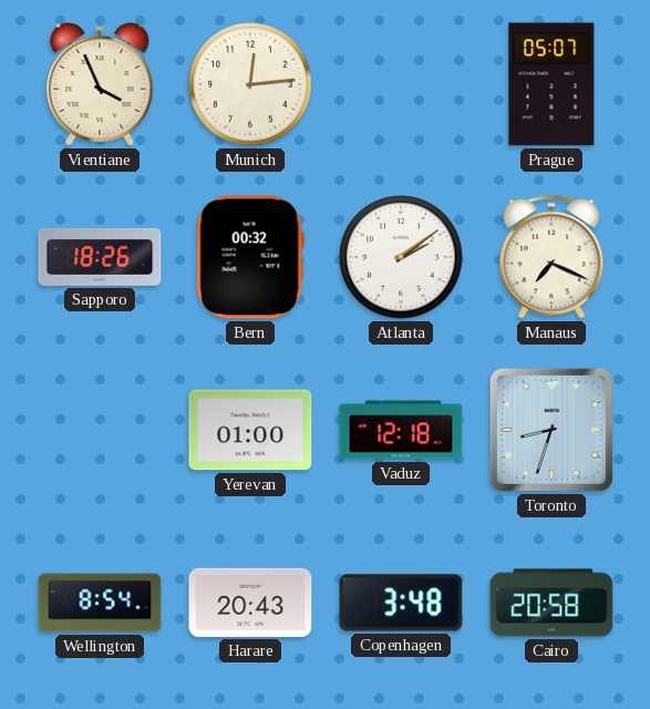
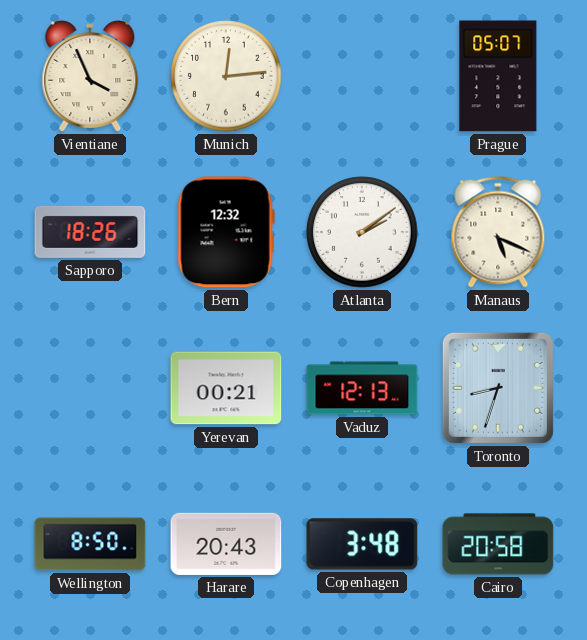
Bern: 00:32 -> 12:32 (226, 232)
Manaus: 7:19 -> 5:19 (498, 232)
Yerevan: 01:00 -> 00:21 (226, 388)
Vaduz: 12:18 -> 12:13 (362, 388)
Wellington: 8:54 -> 8:50 (90, 544)
